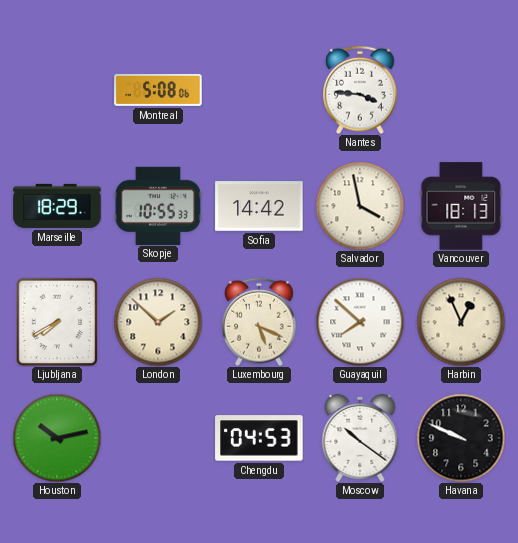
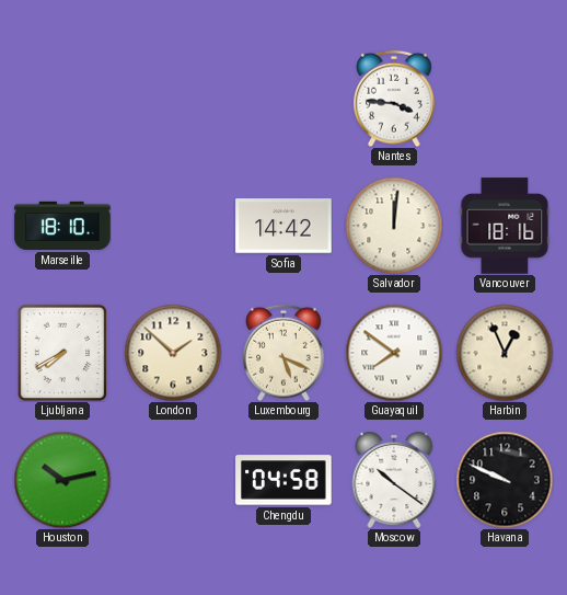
Montreal: 5:08 -> none (158, 90)
Marseille: 18:29 -> 18:10 (62, 226)
Skopje: 10:55 -> none (158, 205)
Salvador: 3:58 -> 12:01 (394, 226)
Vancouver: 18:13 -> 18:16 (505, 226)
Guayaquil: 7:52 -> 7:51 (394, 353)
Chengdu: 04:53 -> 04:58 (283, 480)
